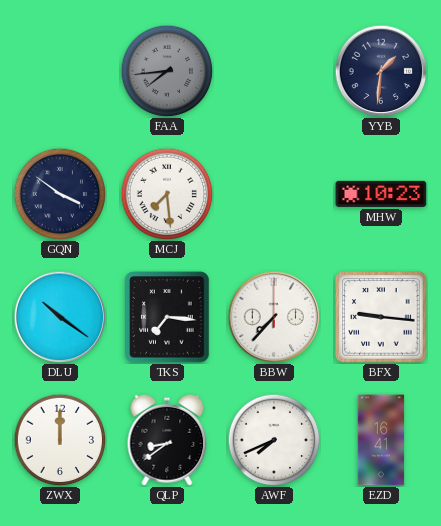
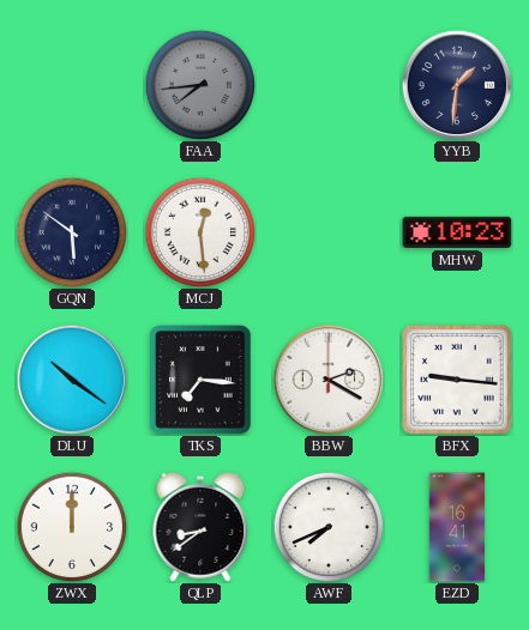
GQN: 3:51 -> 5:51 (72, 232)
MCJ: 7:29 -> 12:29 (200, 232)
BBW: 7:37 -> 2:20 (329, 380)
